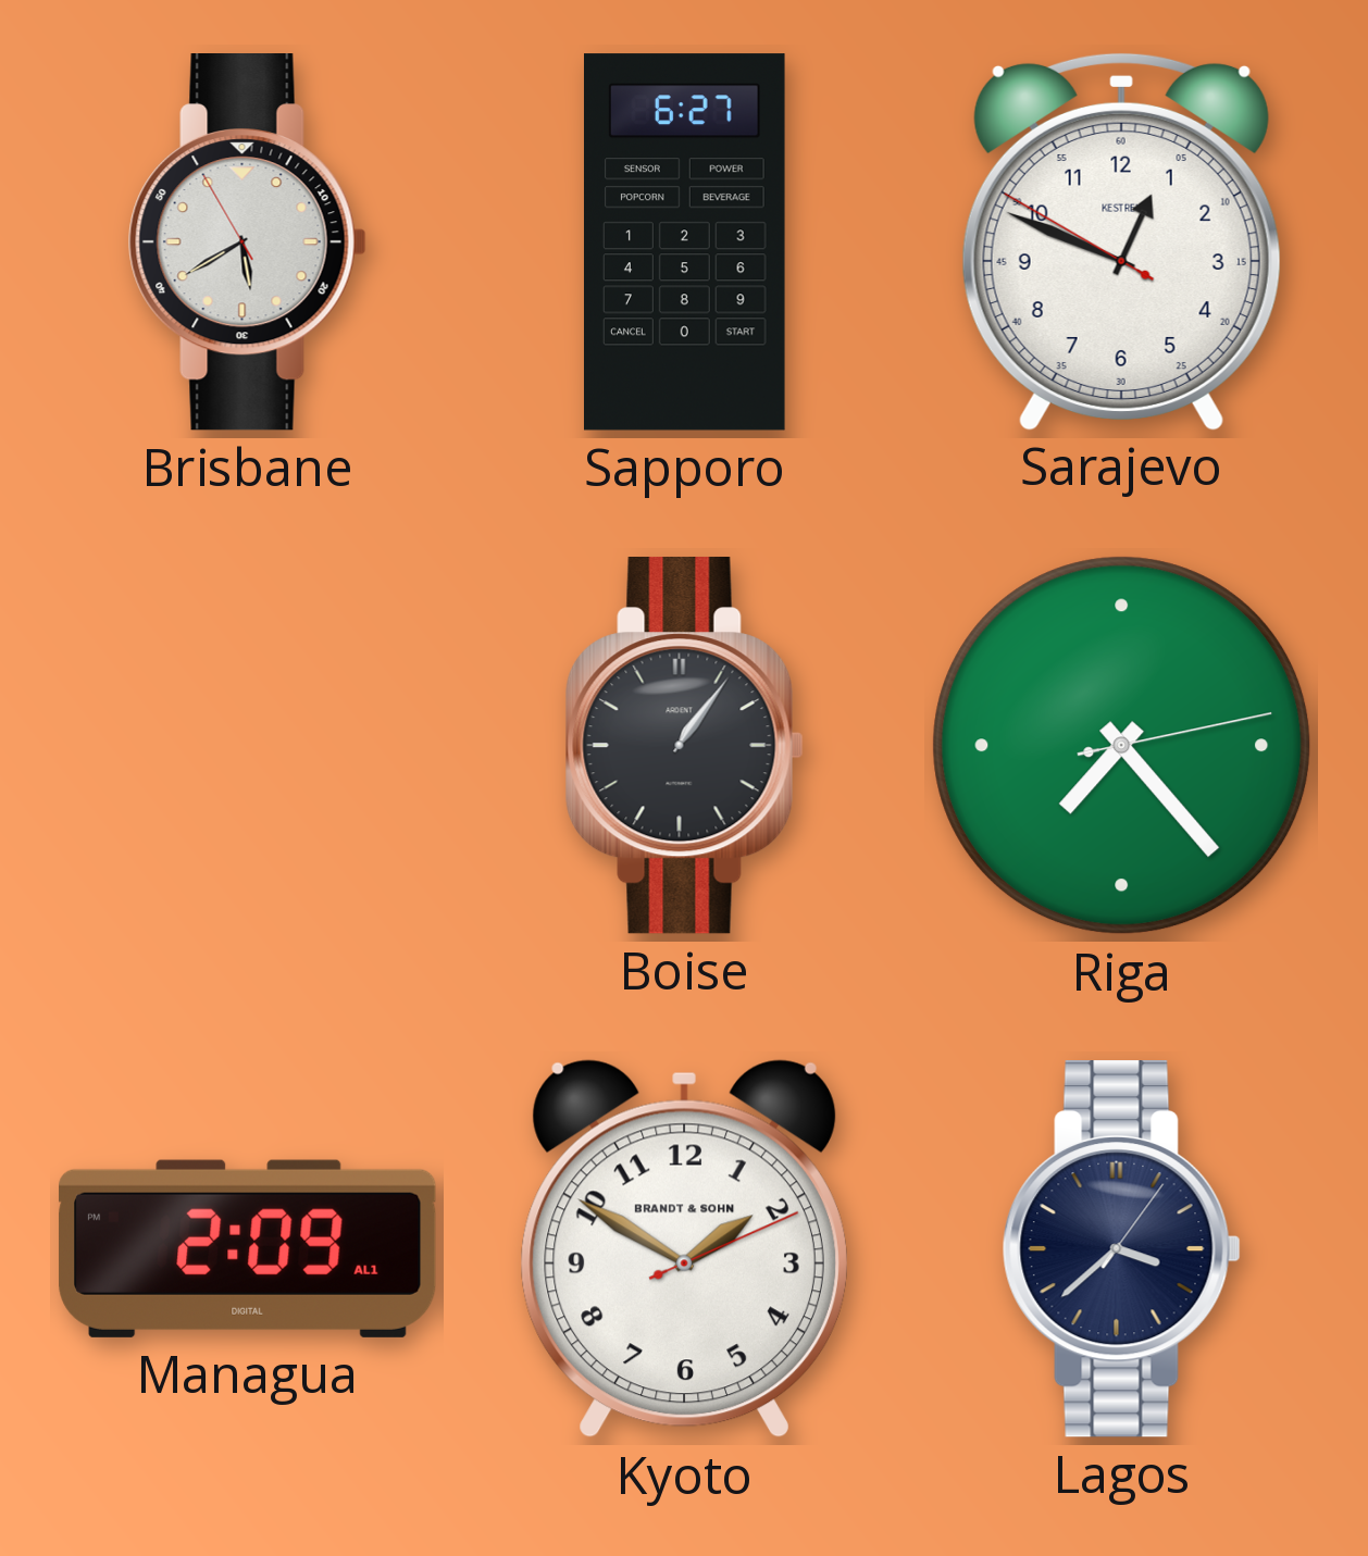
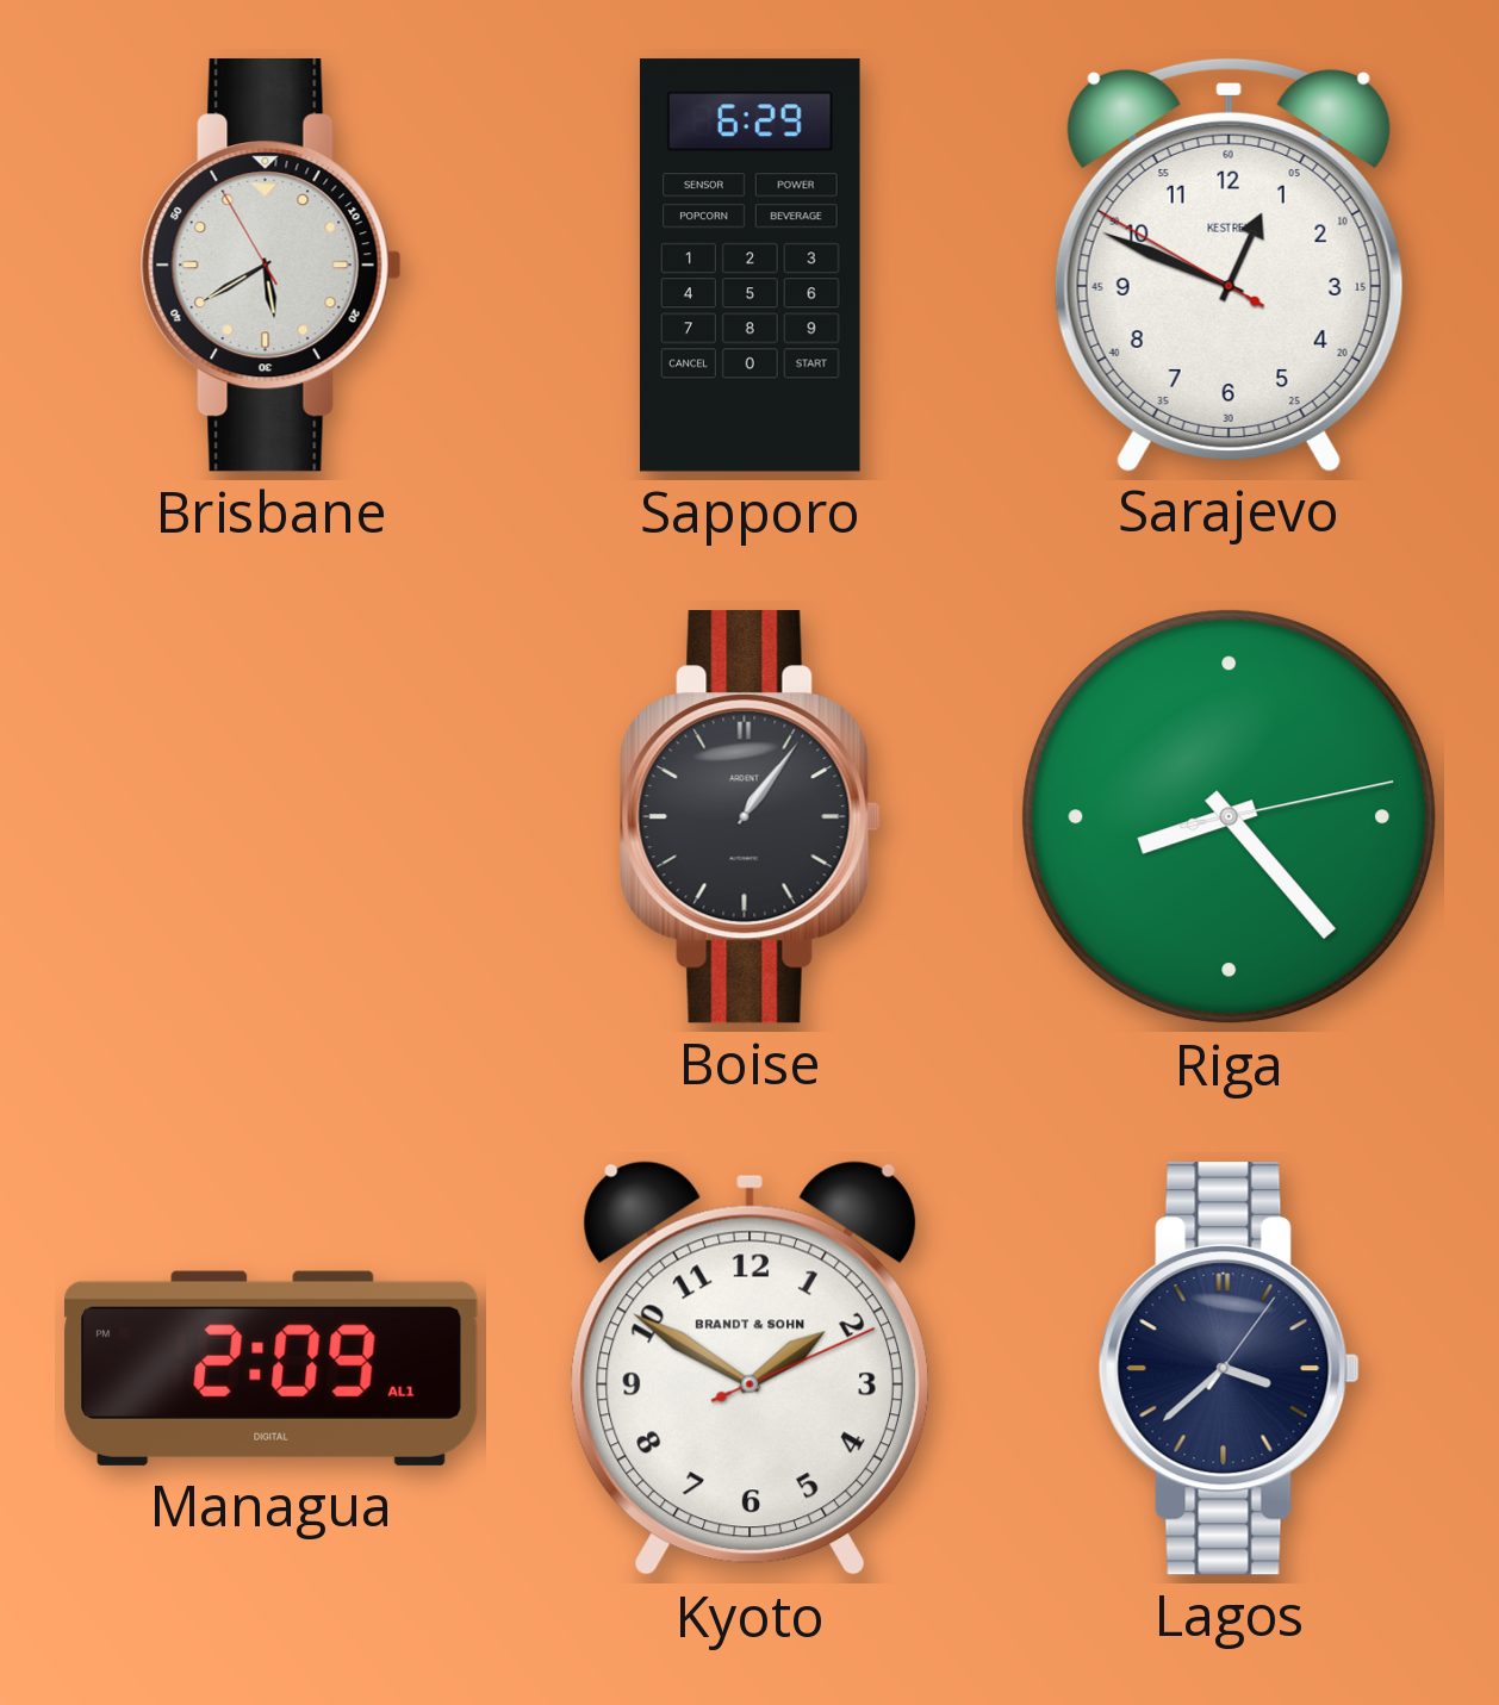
Sapporo: 6:27 -> 6:29 (751, 266)
Riga: 7:23 -> 8:23 (1230, 817)
